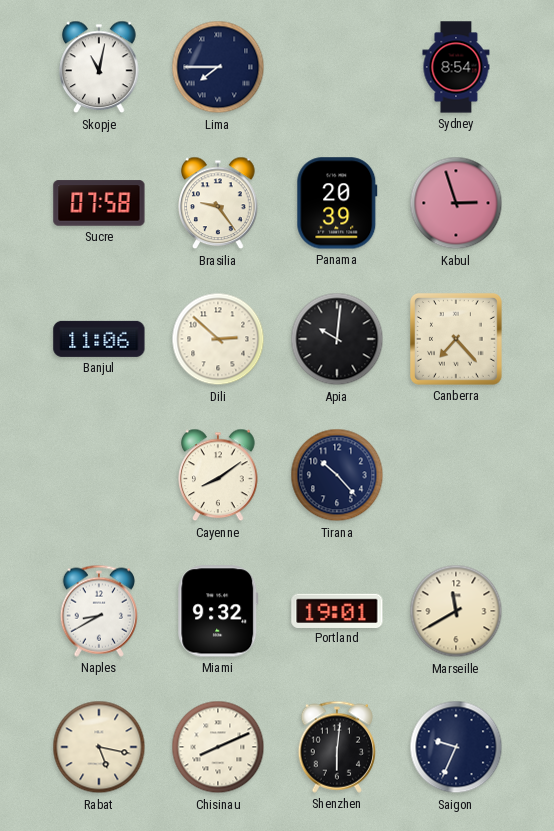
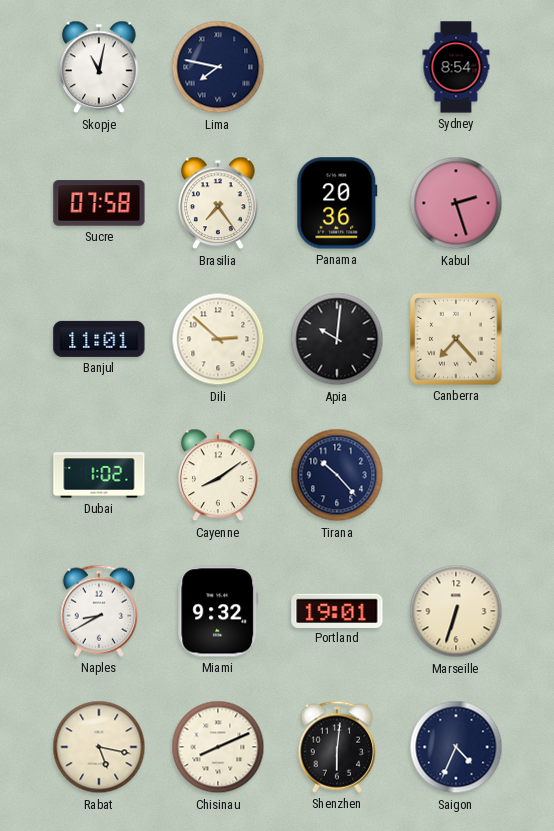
Lima: 7:45 -> 7:47 (218, 67)
Brasilia: 9:24 -> 7:24 (218, 203)
Panama: 20:39 -> 20:36 (337, 203)
Kabul: 2:57 -> 2:27 (456, 203)
Banjul: 11:06 -> 11:01 (99, 339)
Dubai: none -> 1:02 (99, 475)
Marseille: 11:40 -> 6:33 (456, 611)
Saigon: 9:34 -> 4:34 (456, 747)
